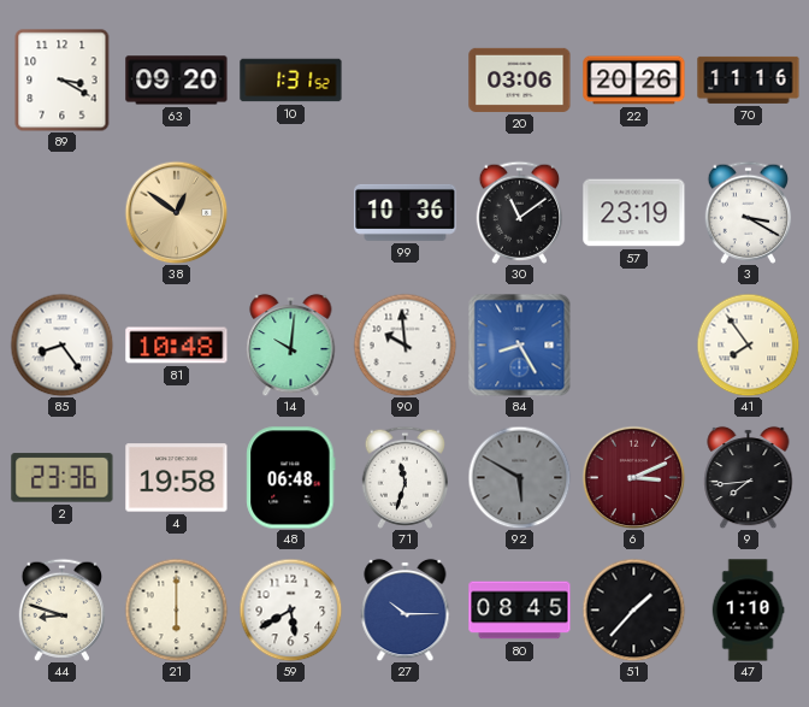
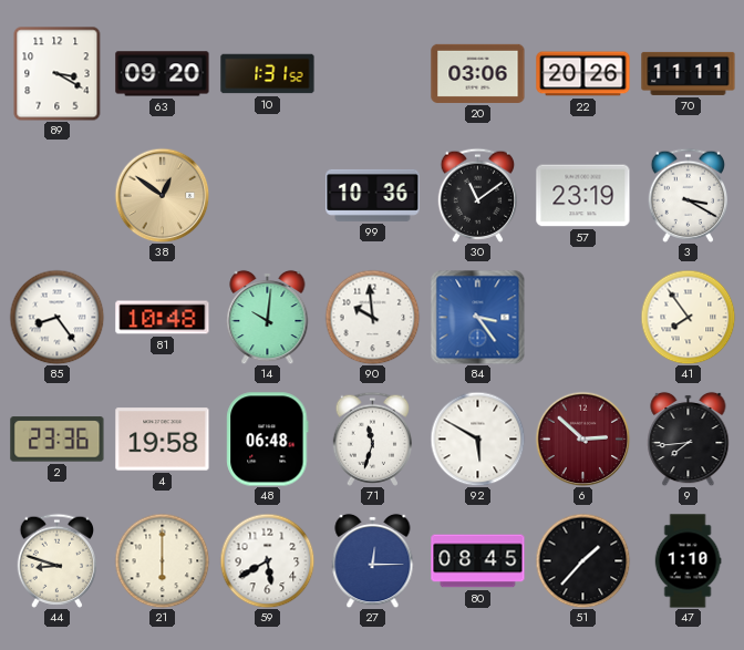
70: 11:16 -> 11:11 (689, 73)
84: 8:25 -> 3:24 (477, 317)
92 dial: grey -> white (477, 439)
6: 3:11 -> 2:52 (582, 439)
27: 10:15 -> 12:15 (373, 560)
